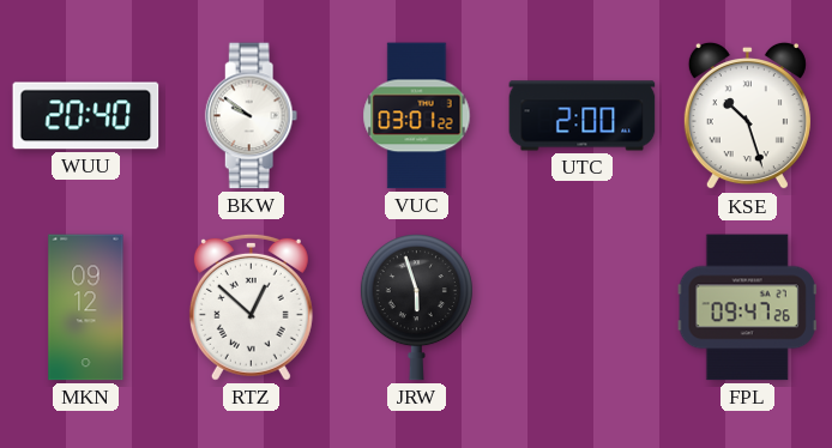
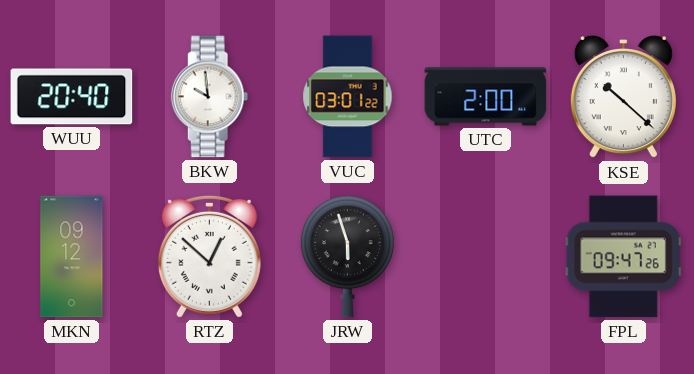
BKW: 9:51 -> 9:59 (210, 97)
KSE: 10:27 -> 10:22 (623, 97)
